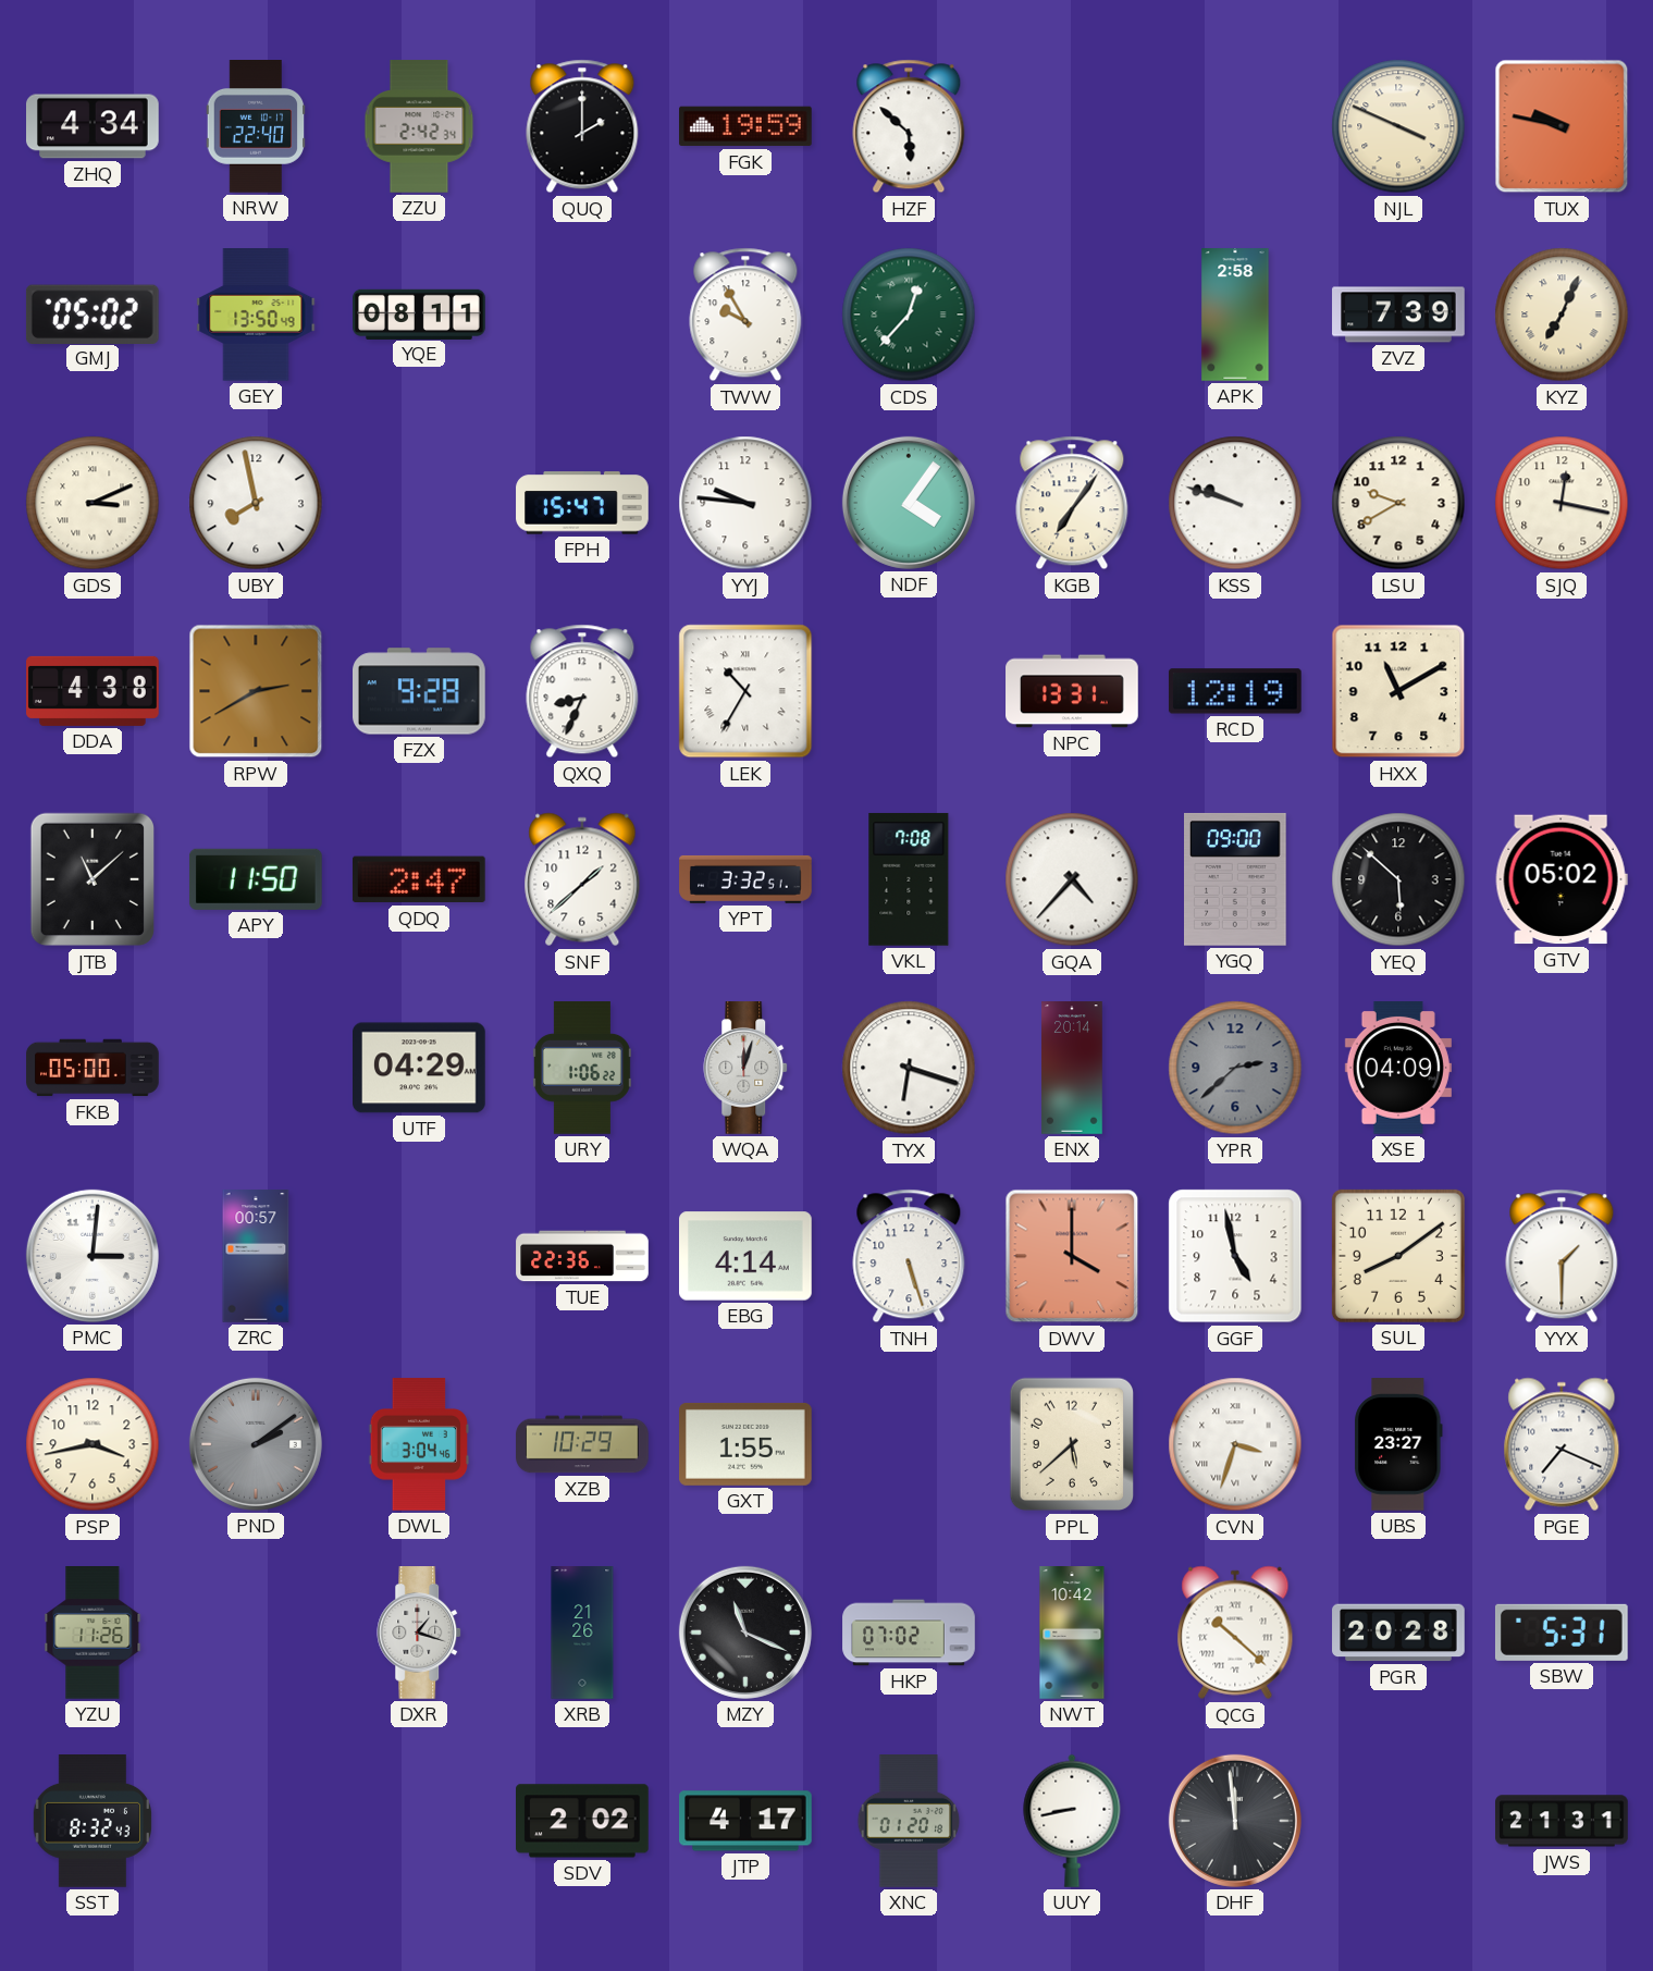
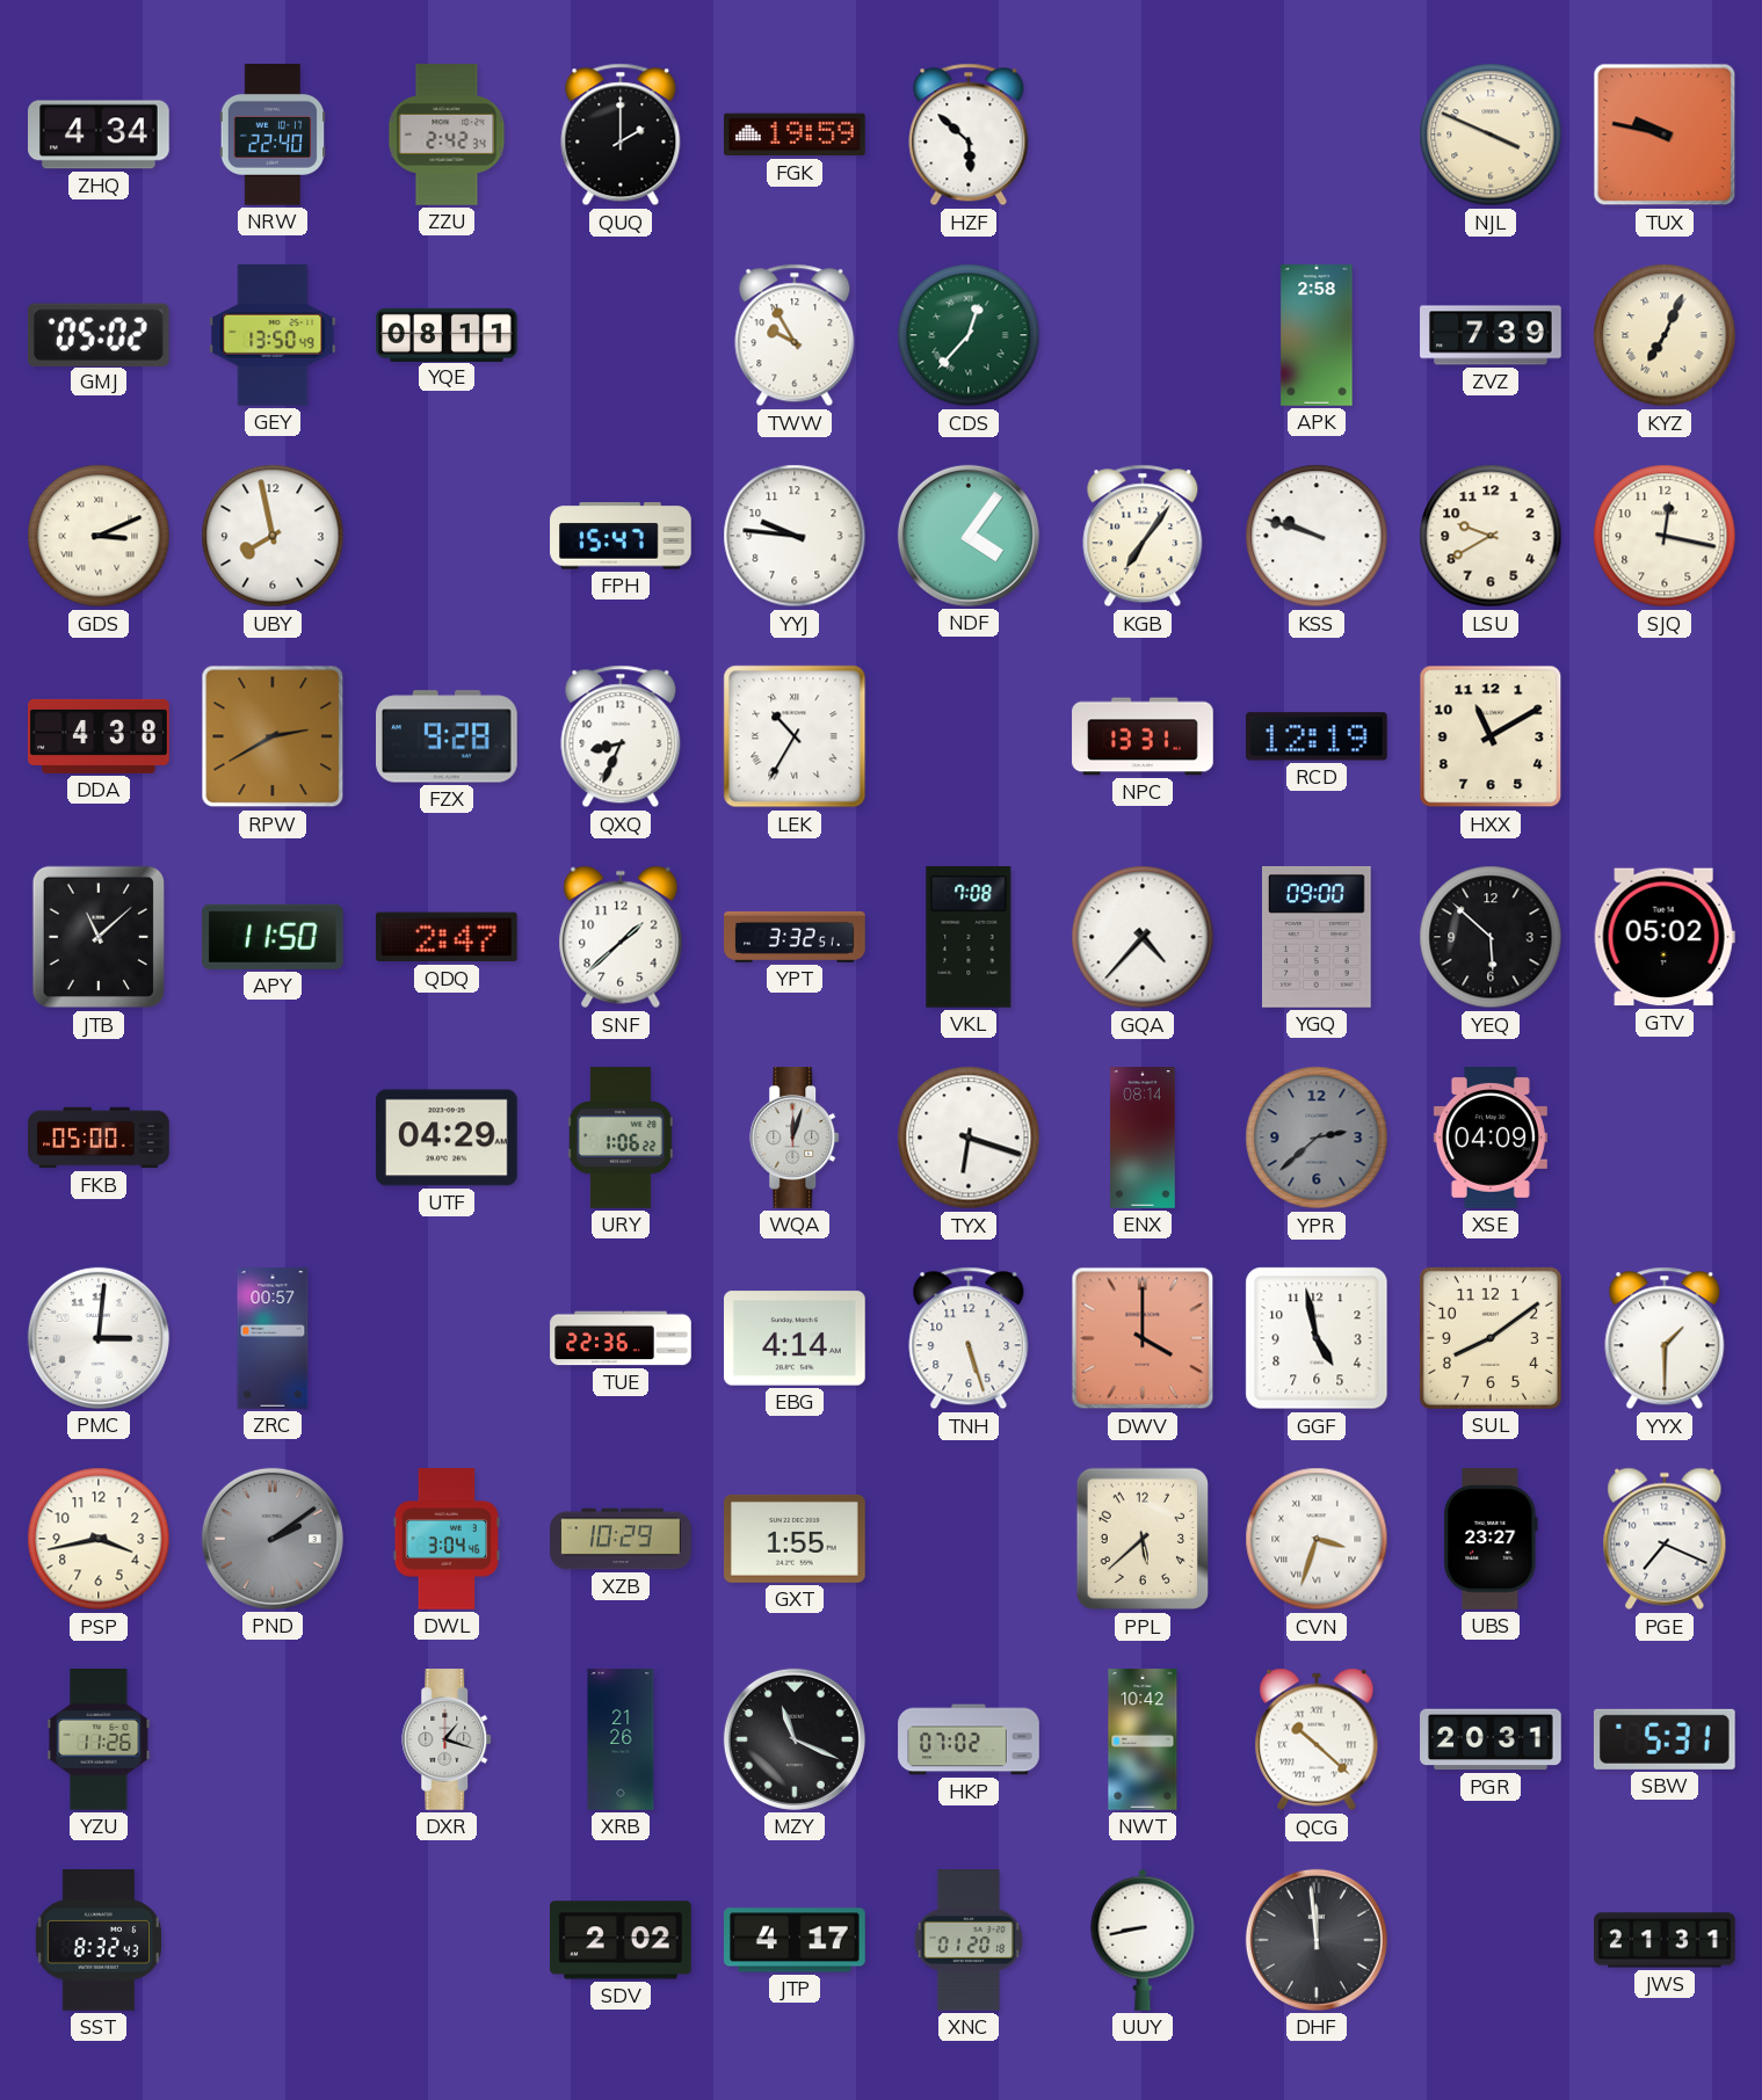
ENX: 20:14 -> 08:14 (1143, 1138)
PGR: 20:28 -> 20:31 (1491, 1739)
